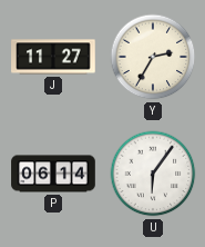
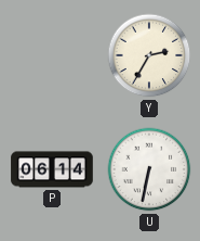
J: 11:27 -> none (53, 57)
U: 6:06 -> 6:32 (149, 169)
